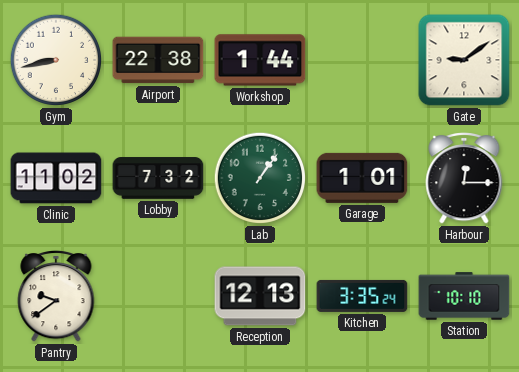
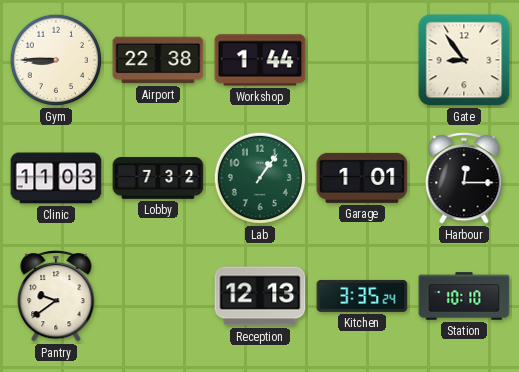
Gym: 8:43 -> 8:45 (56, 60)
Gate: 9:09 -> 8:54 (464, 60)
Clinic: 11:02 -> 11:03 (56, 178)
